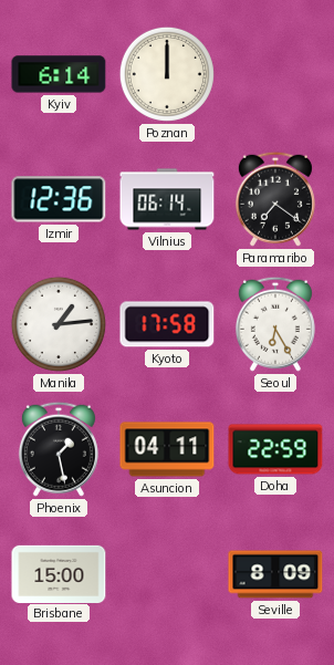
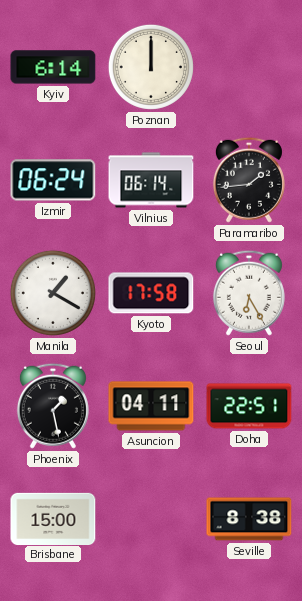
Izmir: 12:36 -> 06:24 (53, 180)
Paramaribo: 7:21 -> 1:44 (249, 180)
Manila: 1:14 -> 1:20 (53, 293)
Doha: 22:59 -> 22:51 (249, 406)
Seville: 8:09 -> 8:38 (249, 519)
